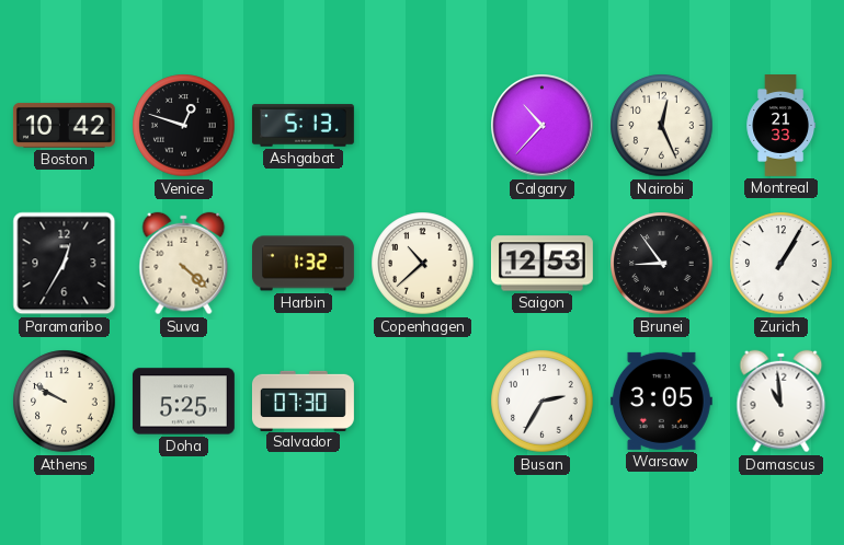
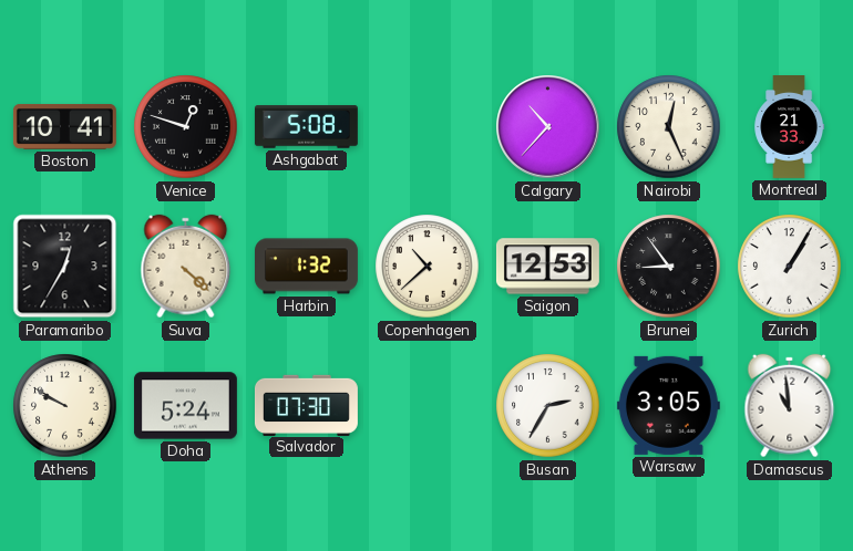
Boston: 10:42 -> 10:41 (64, 126)
Ashgabat: 5:13 -> 5:08 (306, 127)
Doha: 5:25 -> 5:24 (185, 406)
